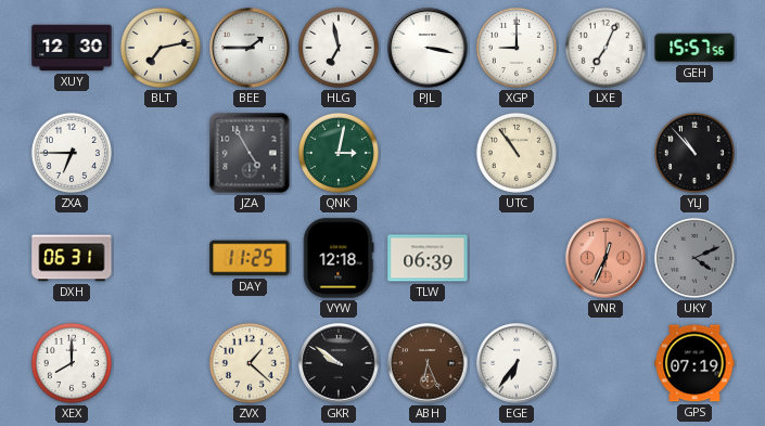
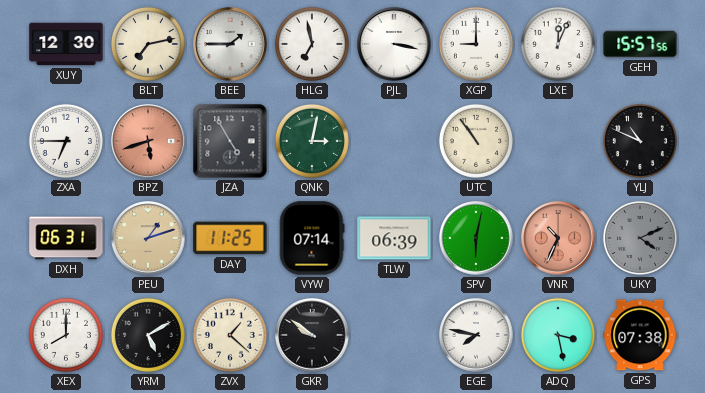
LXE: 7:04 -> 12:04 (558, 44)
BPZ: none -> 5:42 (148, 141)
YLJ: 10:53 -> 10:49 (640, 141)
PEU: none -> 1:12 (148, 238)
VYW: 12:18 -> 07:14 (312, 238)
SPV: none -> 6:02 (476, 238)
VNR: 12:34 -> 10:34 (558, 238)
YRM: none -> 5:10 (148, 335)
ABH: 6:26 -> none (428, 363)
EGE: 6:36 -> 7:47 (476, 335)
ADQ: none -> 3:28 (558, 335)
GPS: 07:19 -> 07:38 (640, 335)
